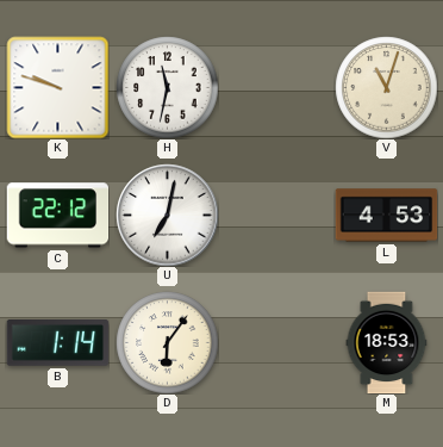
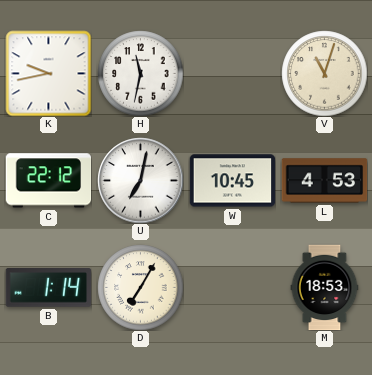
K: 9:48 -> 9:43 (48, 73)
W: none -> 10:45 (232, 181)
D: 6:06 -> 7:05 (140, 287)
